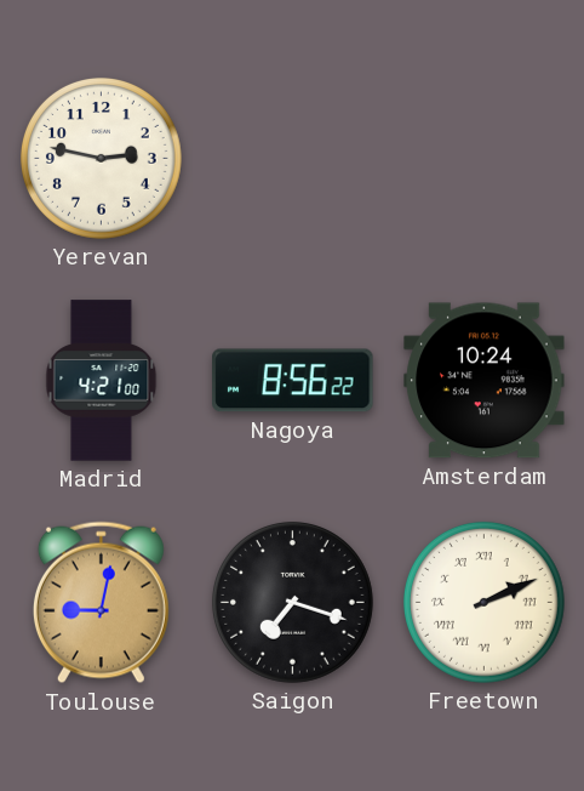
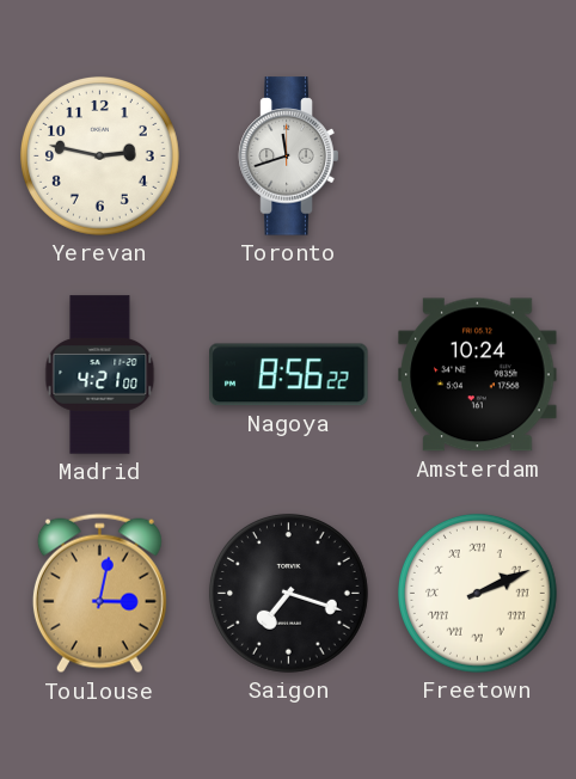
Toronto: none -> 11:42 (289, 157)
Toulouse: 9:02 -> 3:02 (99, 594)
